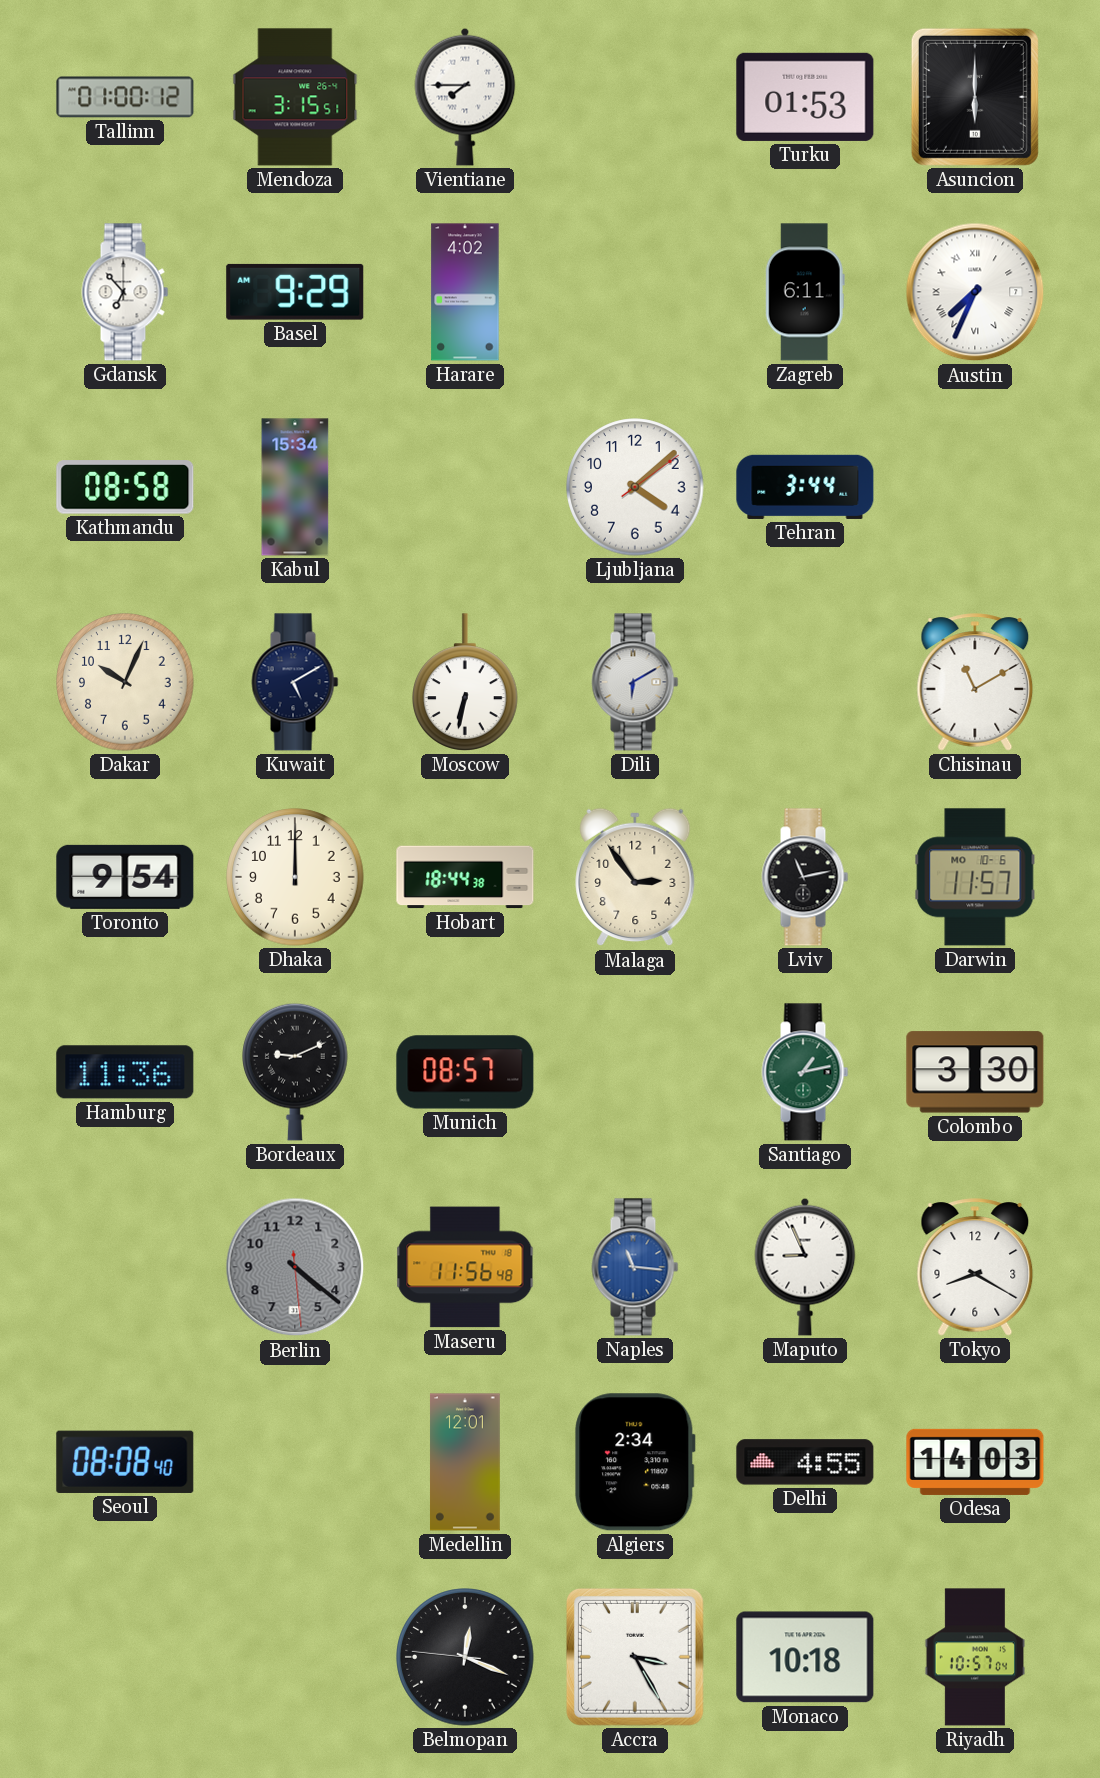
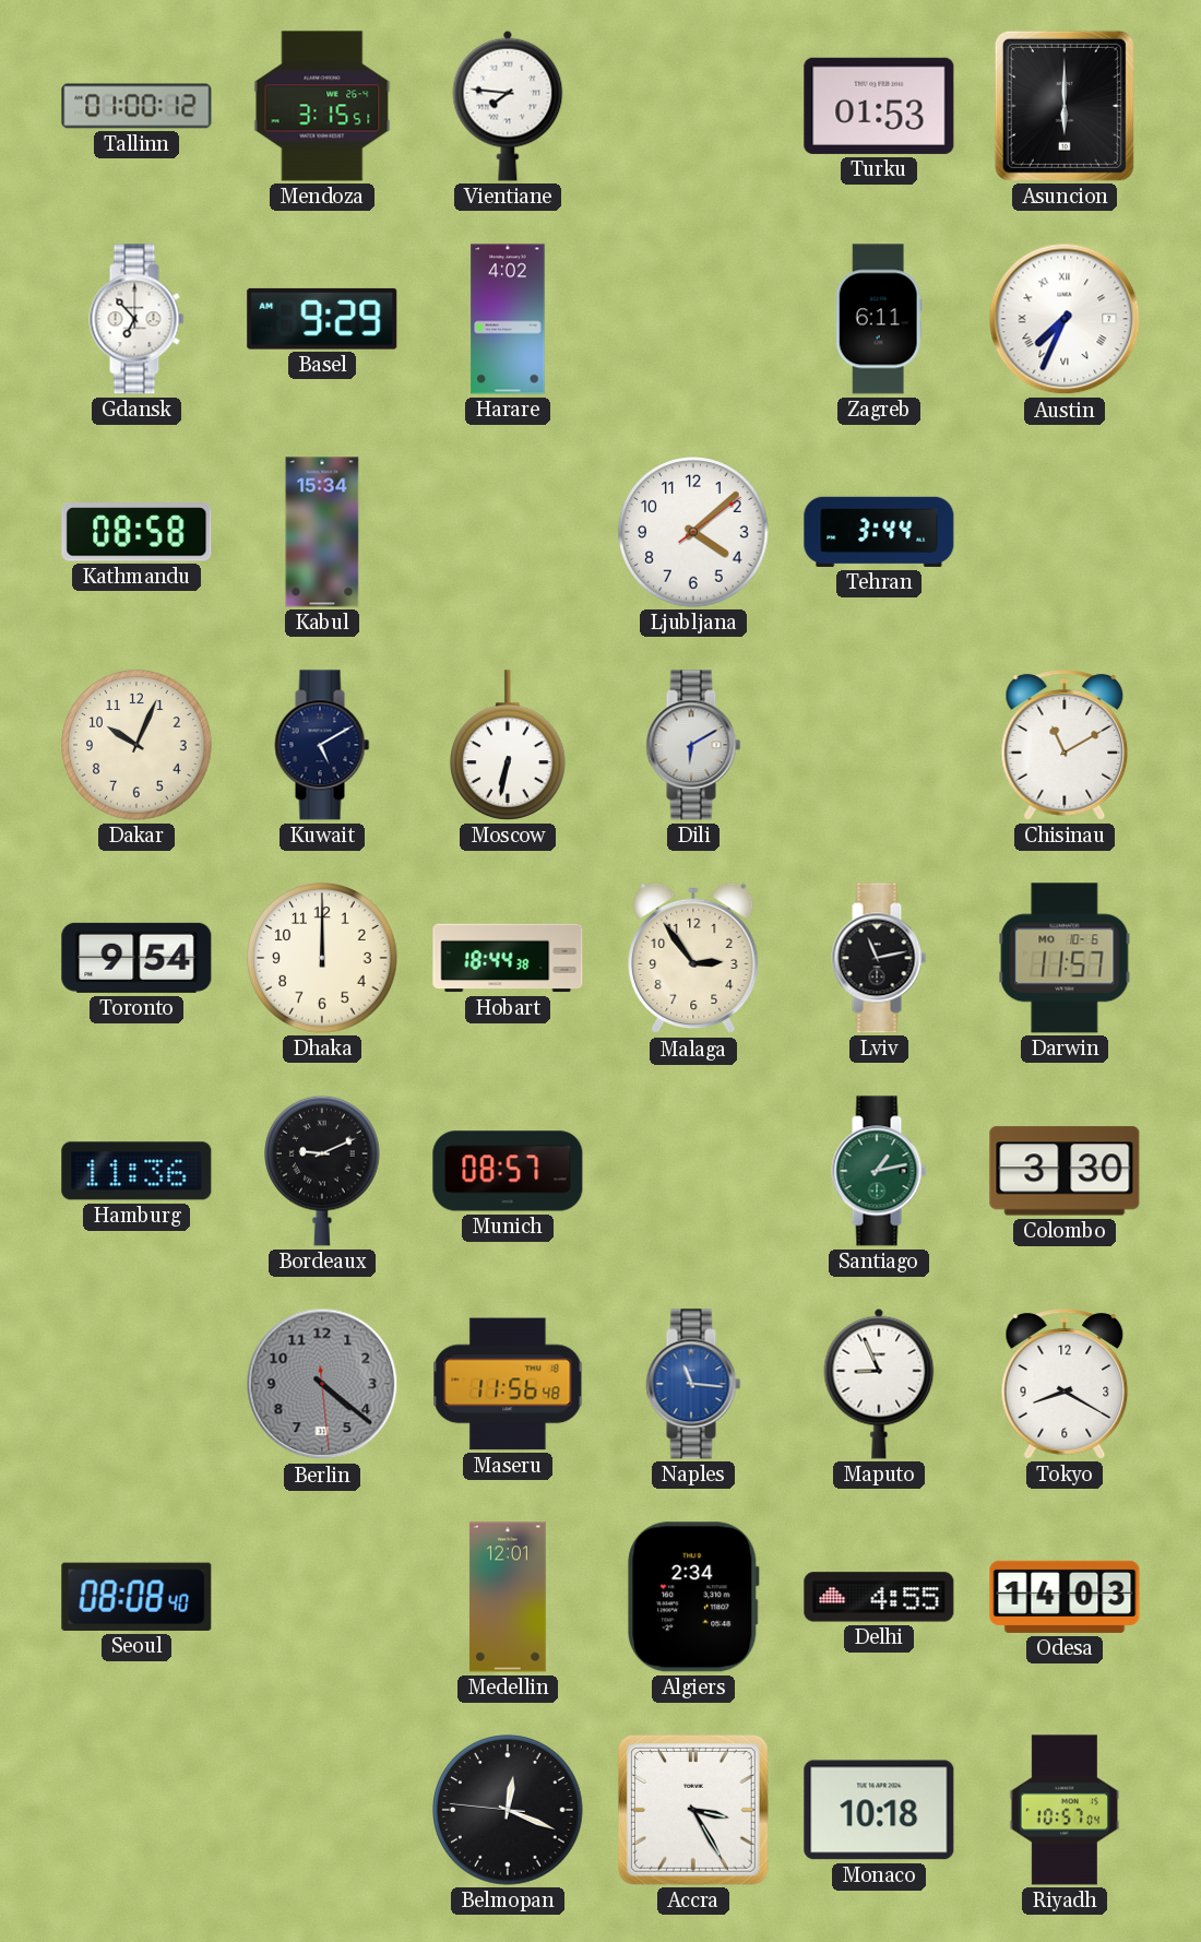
Vientiane: 7:45 -> 7:46 (508, 106)
